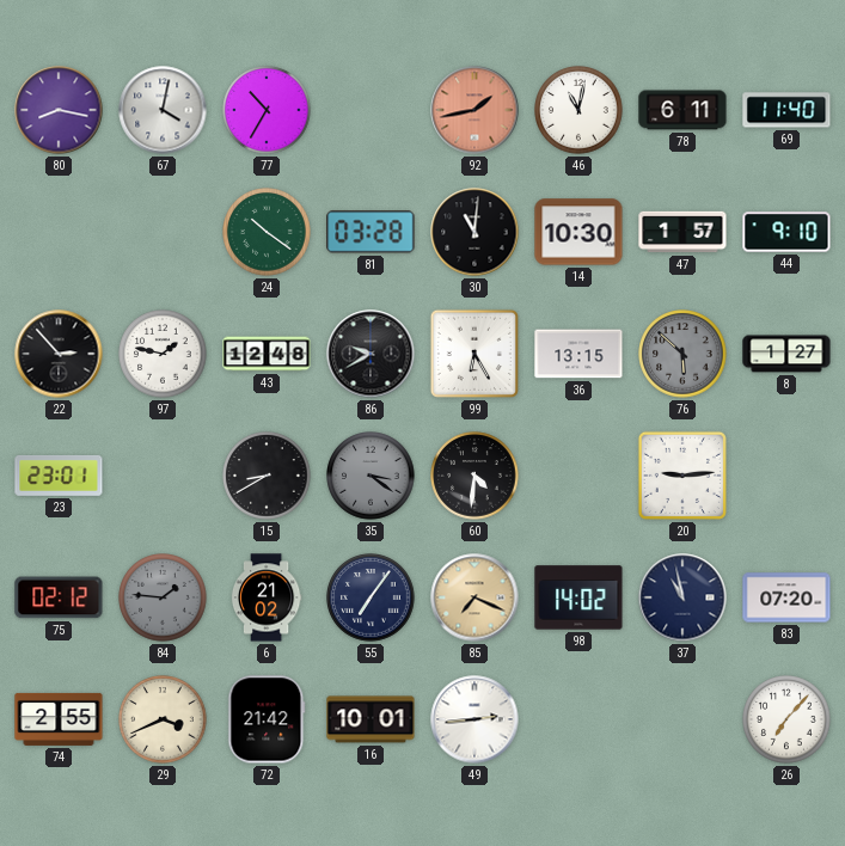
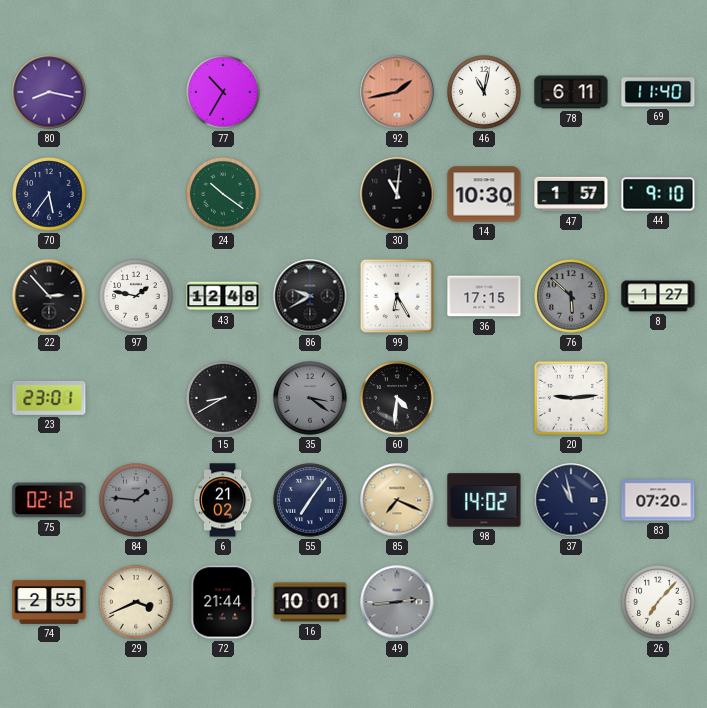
67: 4:02 -> none (163, 110)
70: none -> 5:36 (49, 194)
81: 03:28 -> none (371, 232)
36: 13:15 -> 17:15 (484, 296)
72: 21:42 -> 21:44 (223, 602)
49 dial: white -> grey (397, 602)
